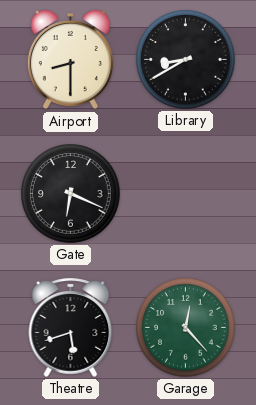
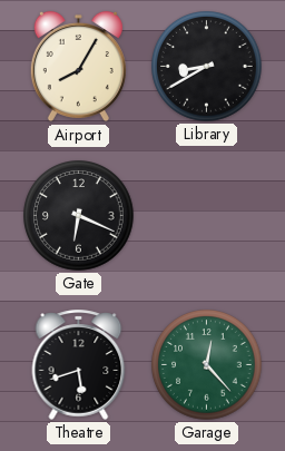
Airport: 8:30 -> 8:05 (78, 67)
